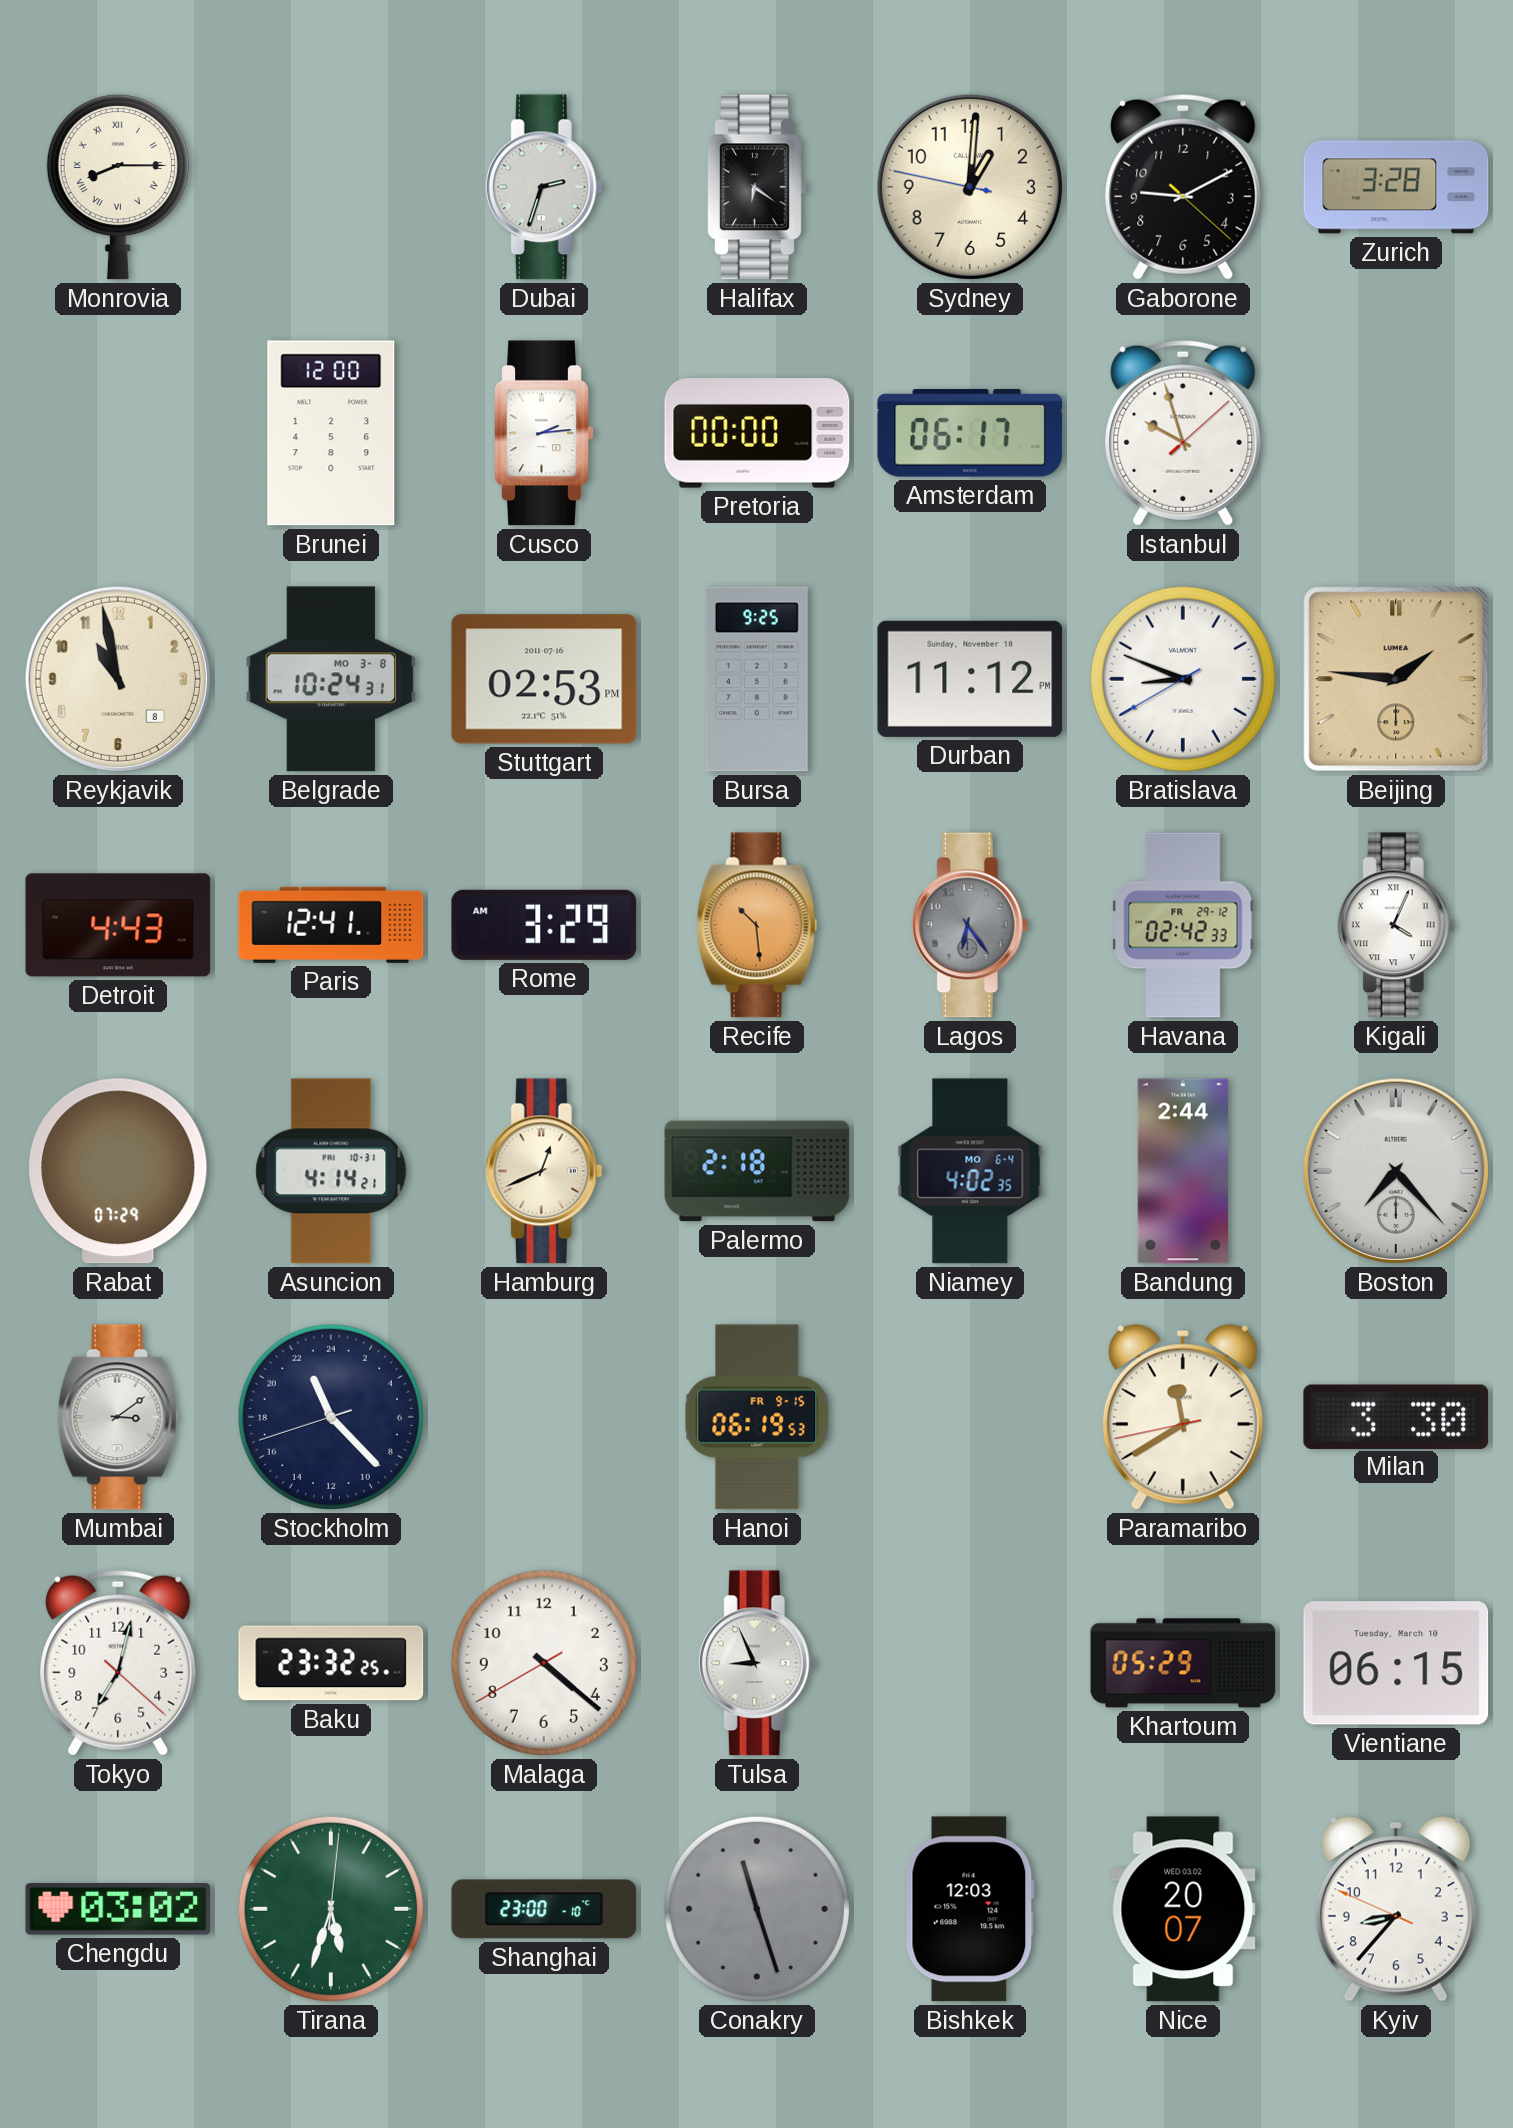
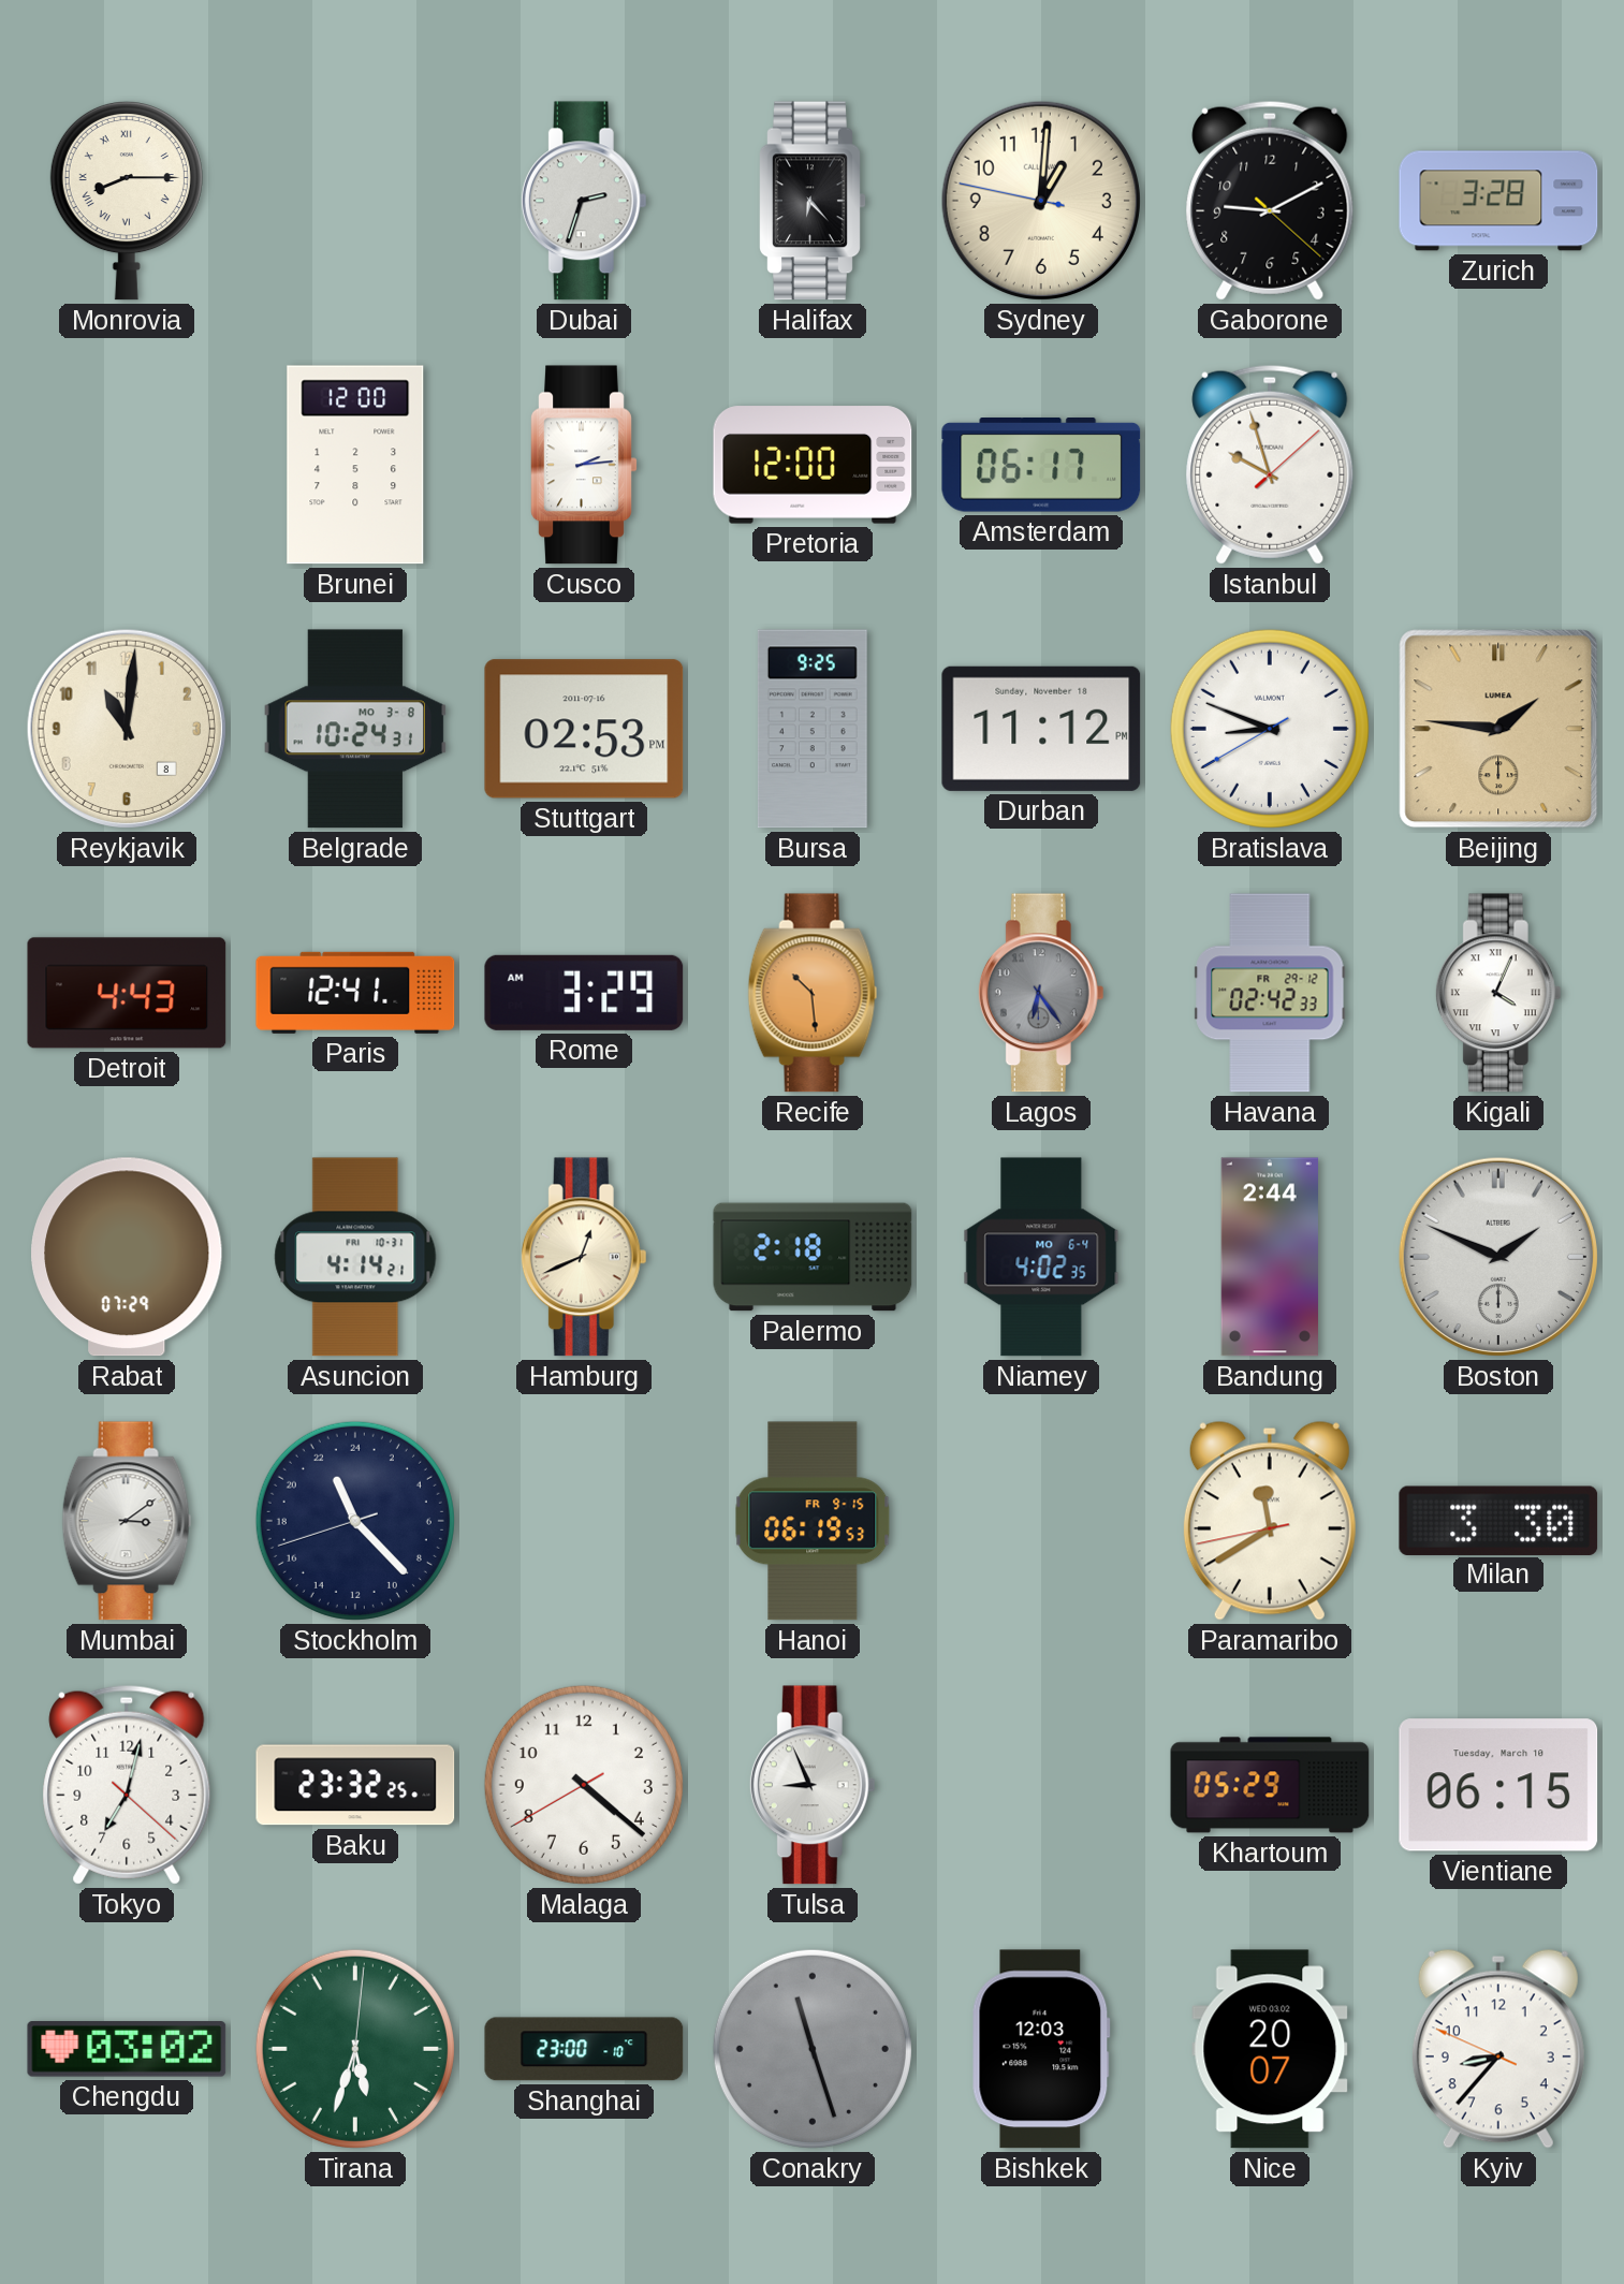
Halifax: 6:21 -> 6:23 (813, 201)
Pretoria: 00:00 -> 12:00 (813, 465)
Reykjavik: 10:58 -> 11:01 (127, 729)
Boston: 7:23 -> 1:49 (1498, 1257)
